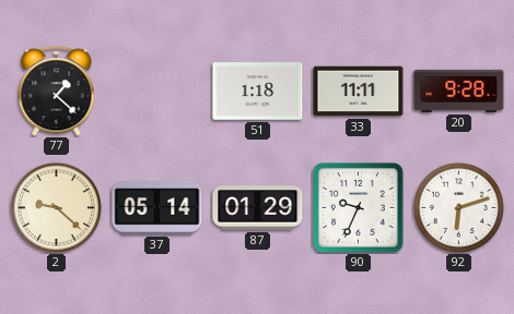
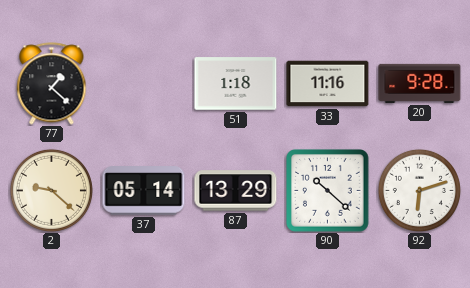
33: 11:11 -> 11:16 (328, 84)
87: 01:29 -> 13:29 (236, 191)
90: 9:34 -> 10:22 (328, 191)
